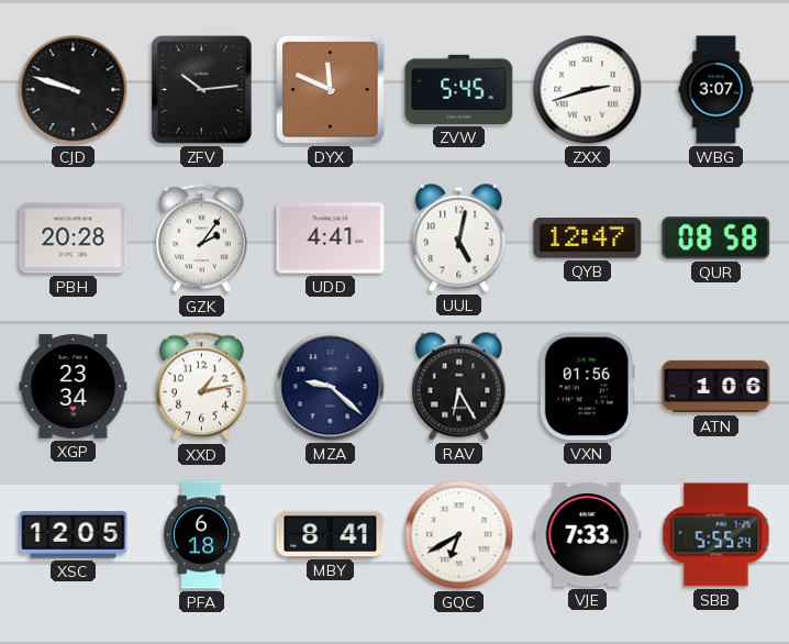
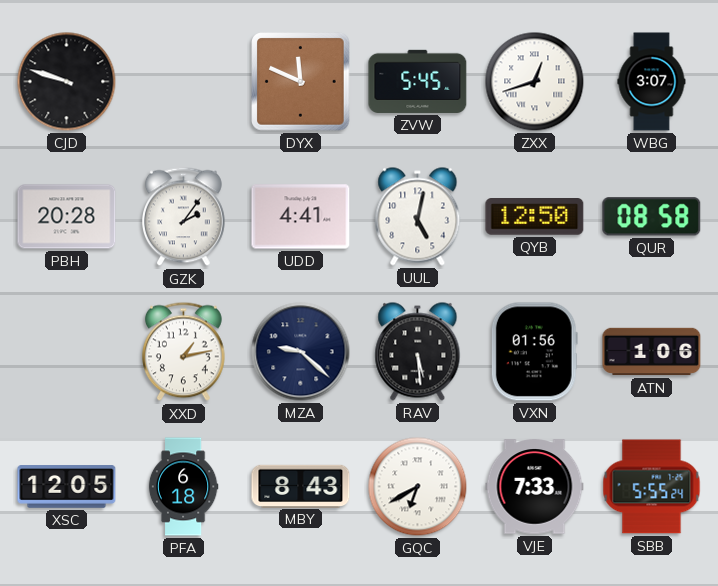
ZFV: 10:14 -> none (201, 89)
ZXX: 2:42 -> 12:42 (535, 82)
QYB: 12:47 -> 12:50 (535, 217)
XGP: 23:34 -> none (74, 387)
RAV: 6:25 -> 5:29 (418, 352)
MBY: 8:41 -> 8:43 (301, 486)
